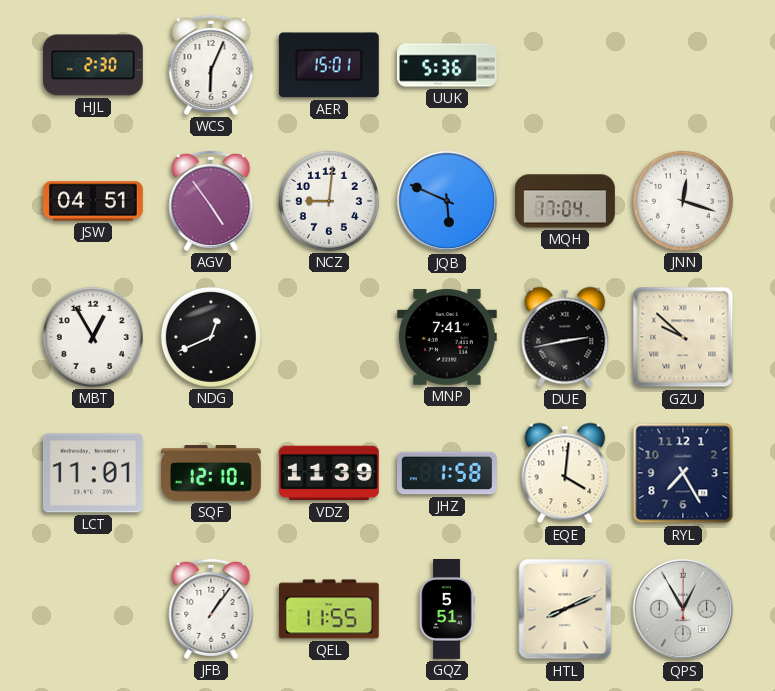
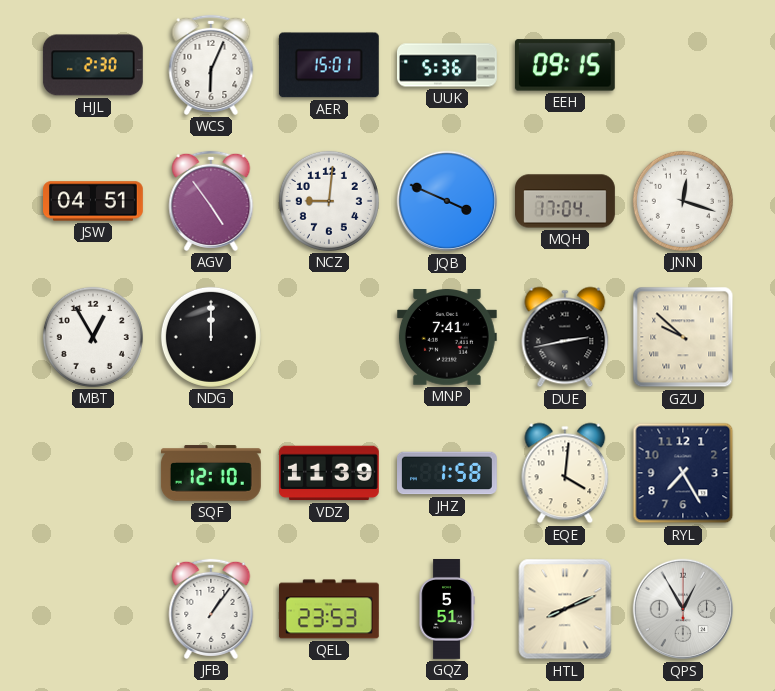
EEH: none -> 09:15 (565, 65)
JQB: 5:49 -> 3:49 (447, 201)
NDG: 12:41 -> 12:00 (211, 337)
LCT: 11:01 -> none (93, 473)
QEL: 11:55 -> 23:53 (329, 609)
